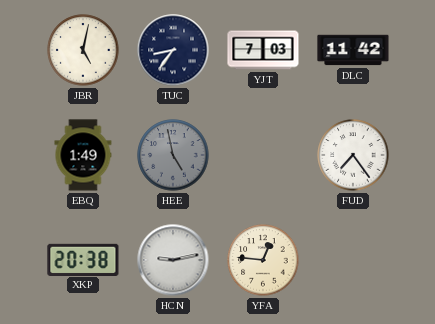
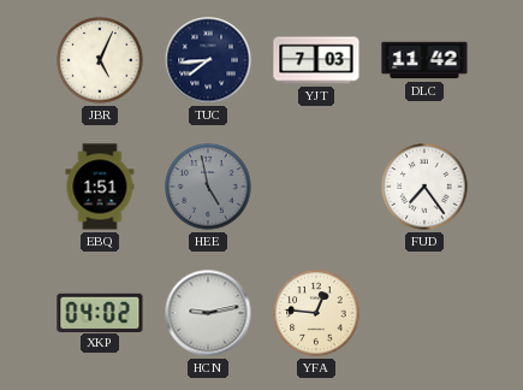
JBR: 5:02 -> 5:04 (100, 60)
TUC: 8:36 -> 7:44 (208, 60)
EBQ: 1:49 -> 1:51 (100, 187)
XKP: 20:38 -> 04:02 (100, 312)
